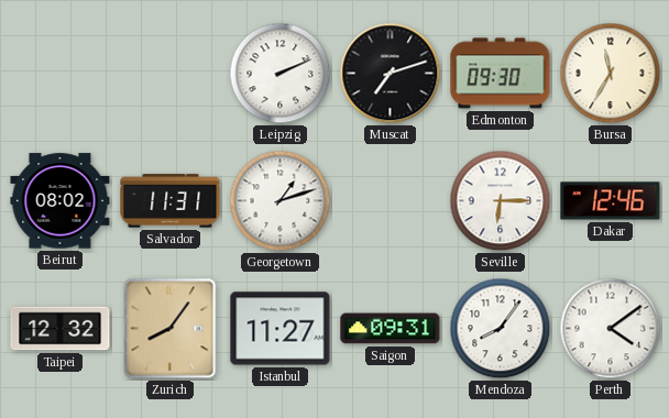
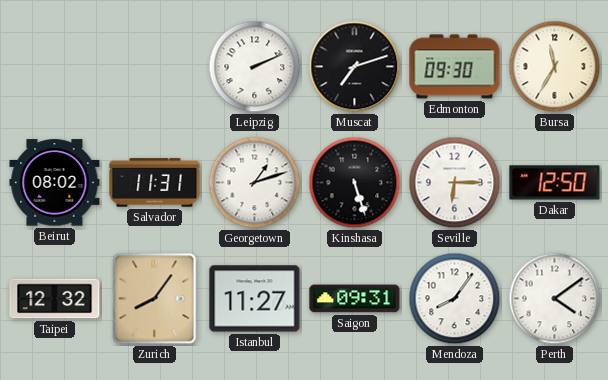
Kinshasa: none -> 5:27 (355, 183)
Dakar: 12:46 -> 12:50 (555, 183)
